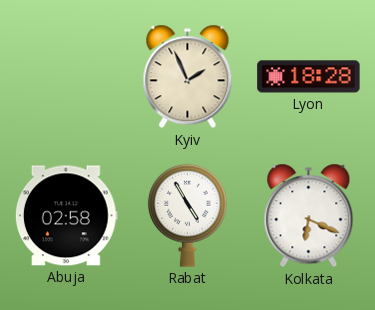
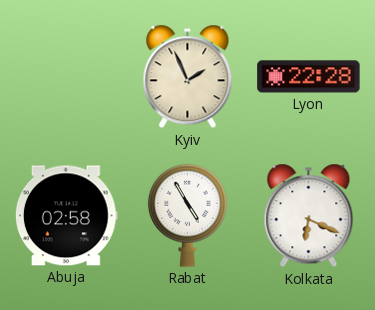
Lyon: 18:28 -> 22:28 (309, 77)
